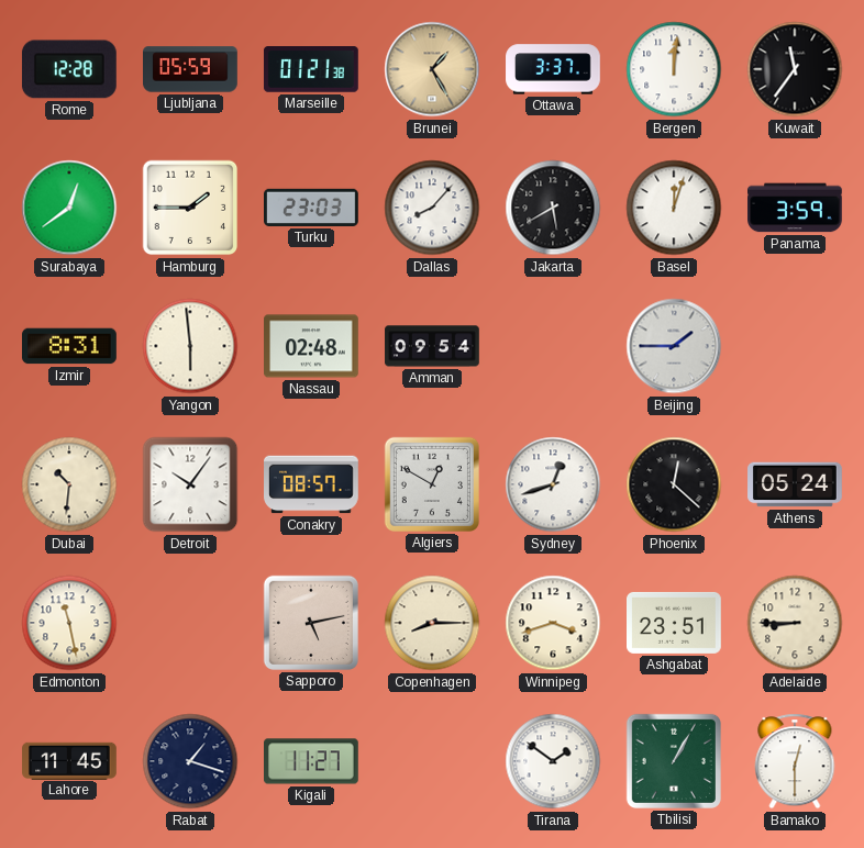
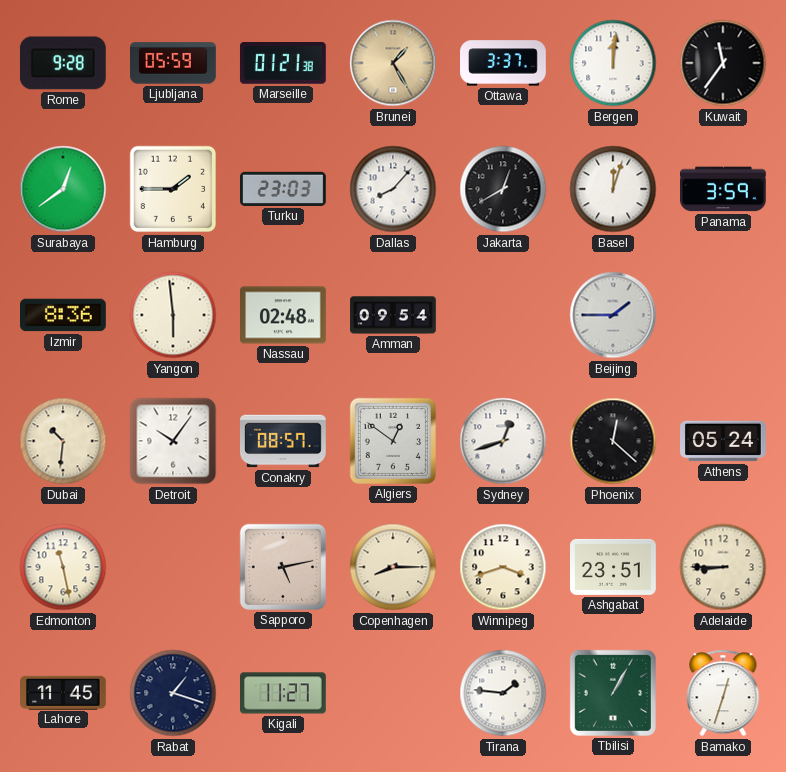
Rome: 12:28 -> 9:28 (63, 63)
Jakarta: 5:40 -> 12:40 (503, 189)
Izmir: 8:31 -> 8:36 (64, 315)
Algiers: 12:50 -> 12:51 (393, 441)
Tirana: 1:51 -> 1:46 (503, 693)
Bamako: 12:30 -> 12:33 (723, 693)
